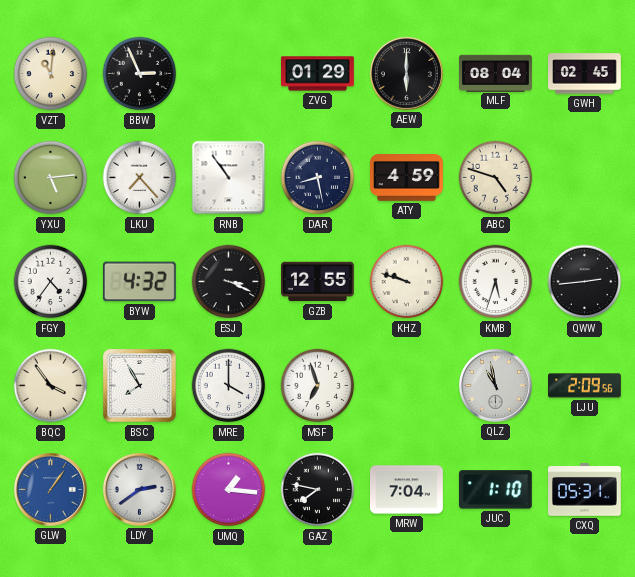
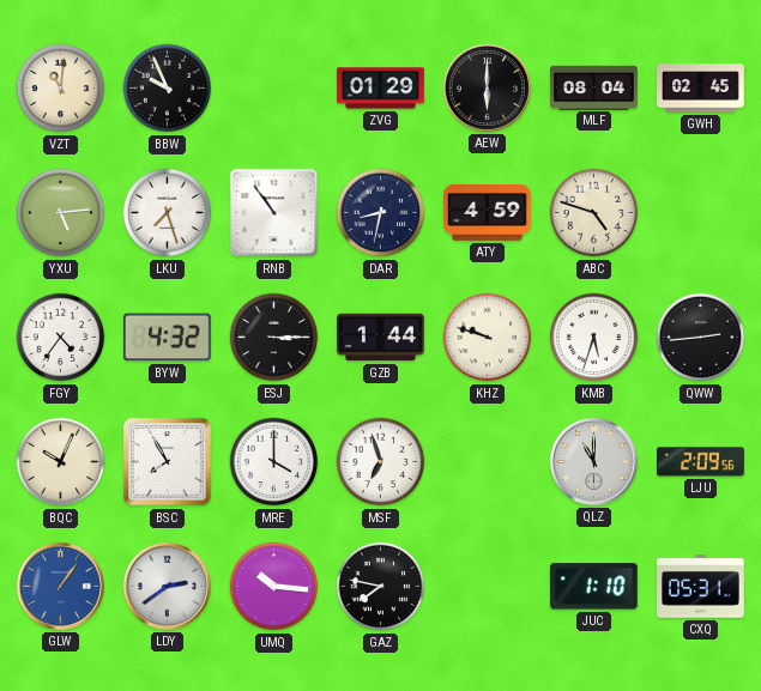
BBW: 2:56 -> 9:56 (168, 89)
LKU: 7:23 -> 7:27 (168, 213)
DAR: 8:28 -> 8:32 (381, 213)
ESJ: 3:19 -> 3:15 (274, 338)
GZB: 12:55 -> 1:44 (381, 338)
BQC: 3:54 -> 10:04 (61, 462)
QLZ: 10:58 -> 11:00 (593, 461)
UMQ: 1:16 -> 10:16 (274, 587)
MRW: 7:04 -> none (407, 490)
